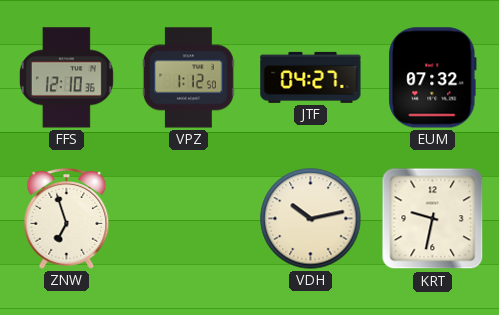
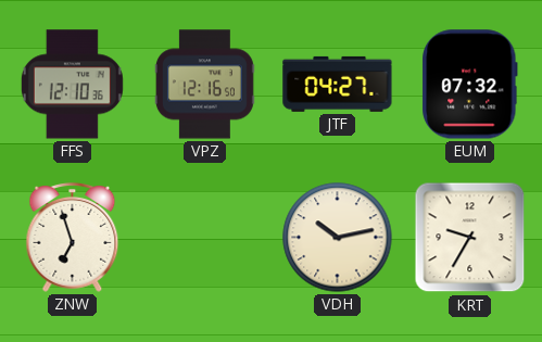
VPZ: 1:12 -> 12:16 (204, 85)
KRT: 9:32 -> 9:35 (470, 238)
